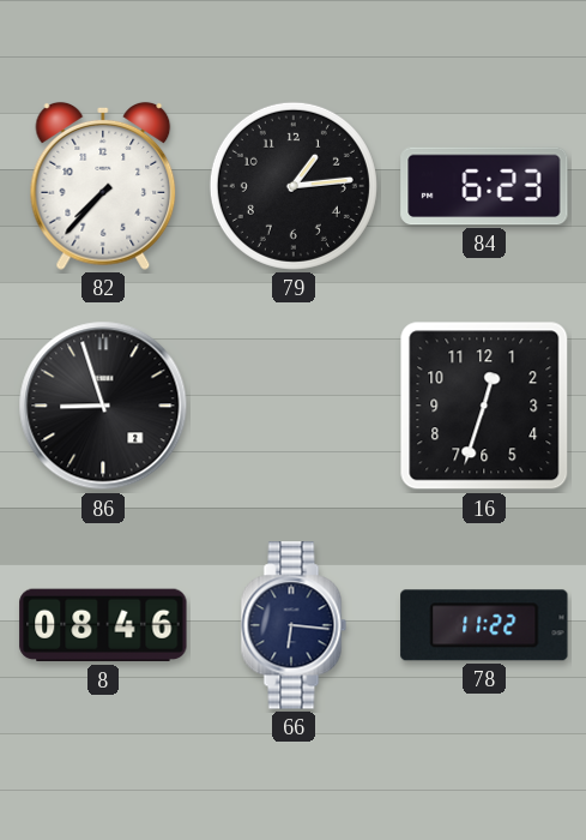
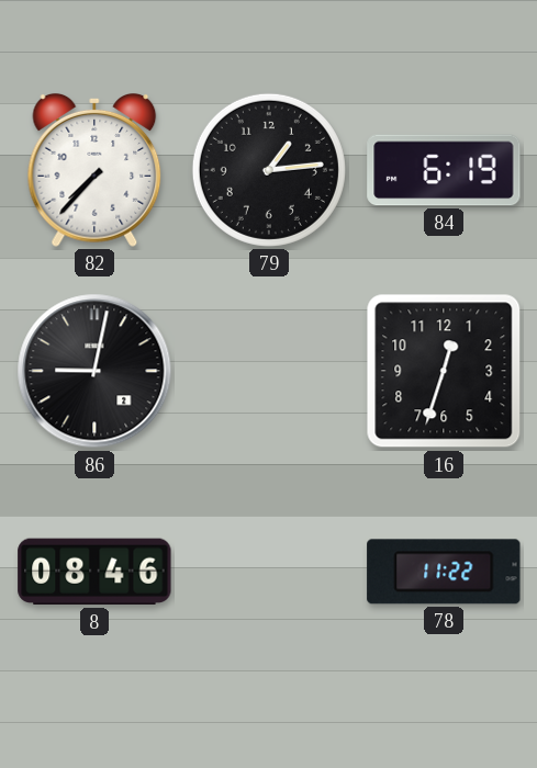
84: 6:23 -> 6:19 (444, 170)
86: 8:57 -> 9:02 (94, 371)
66: 6:16 -> none (294, 625)
